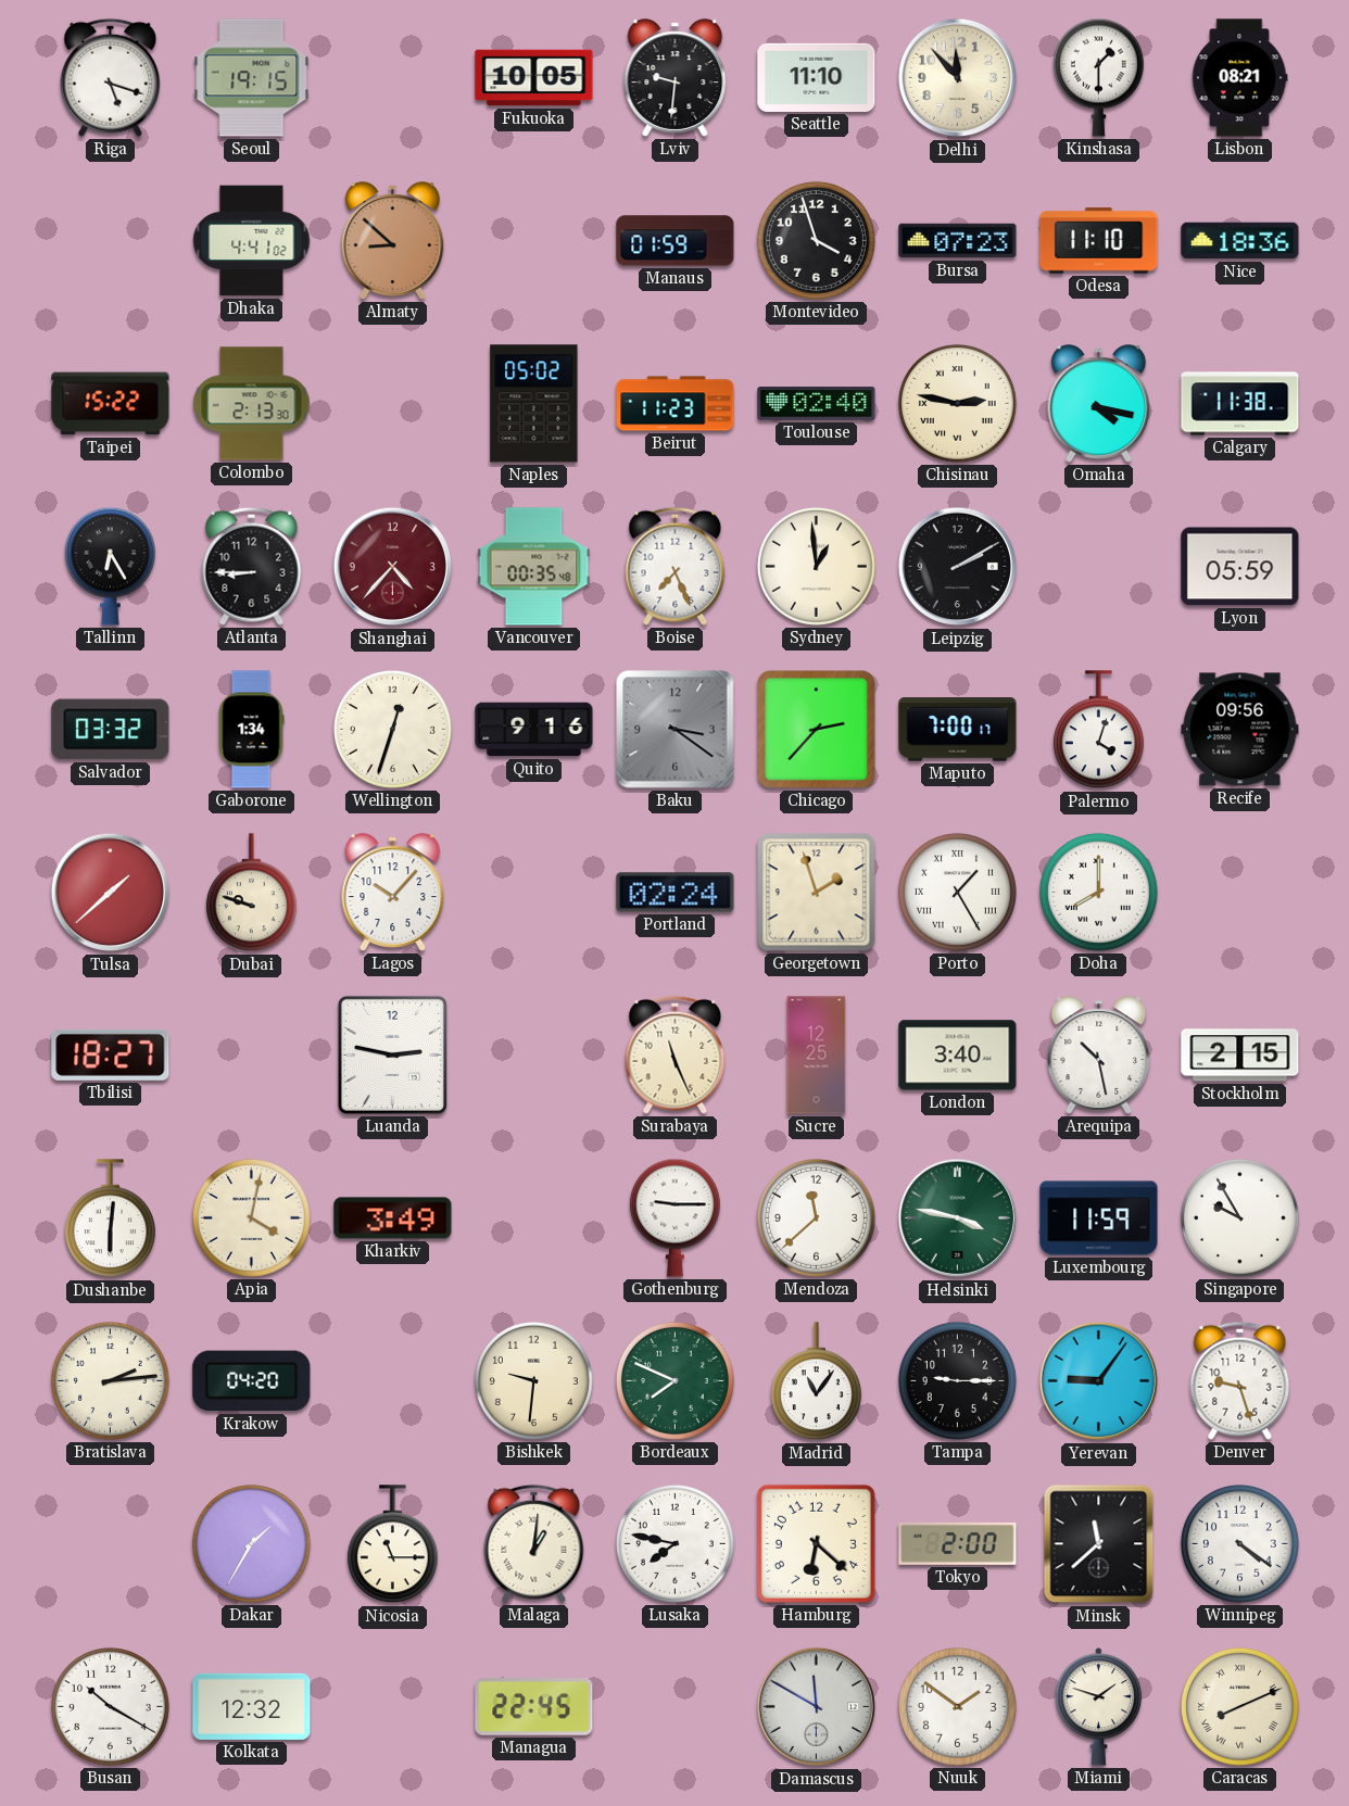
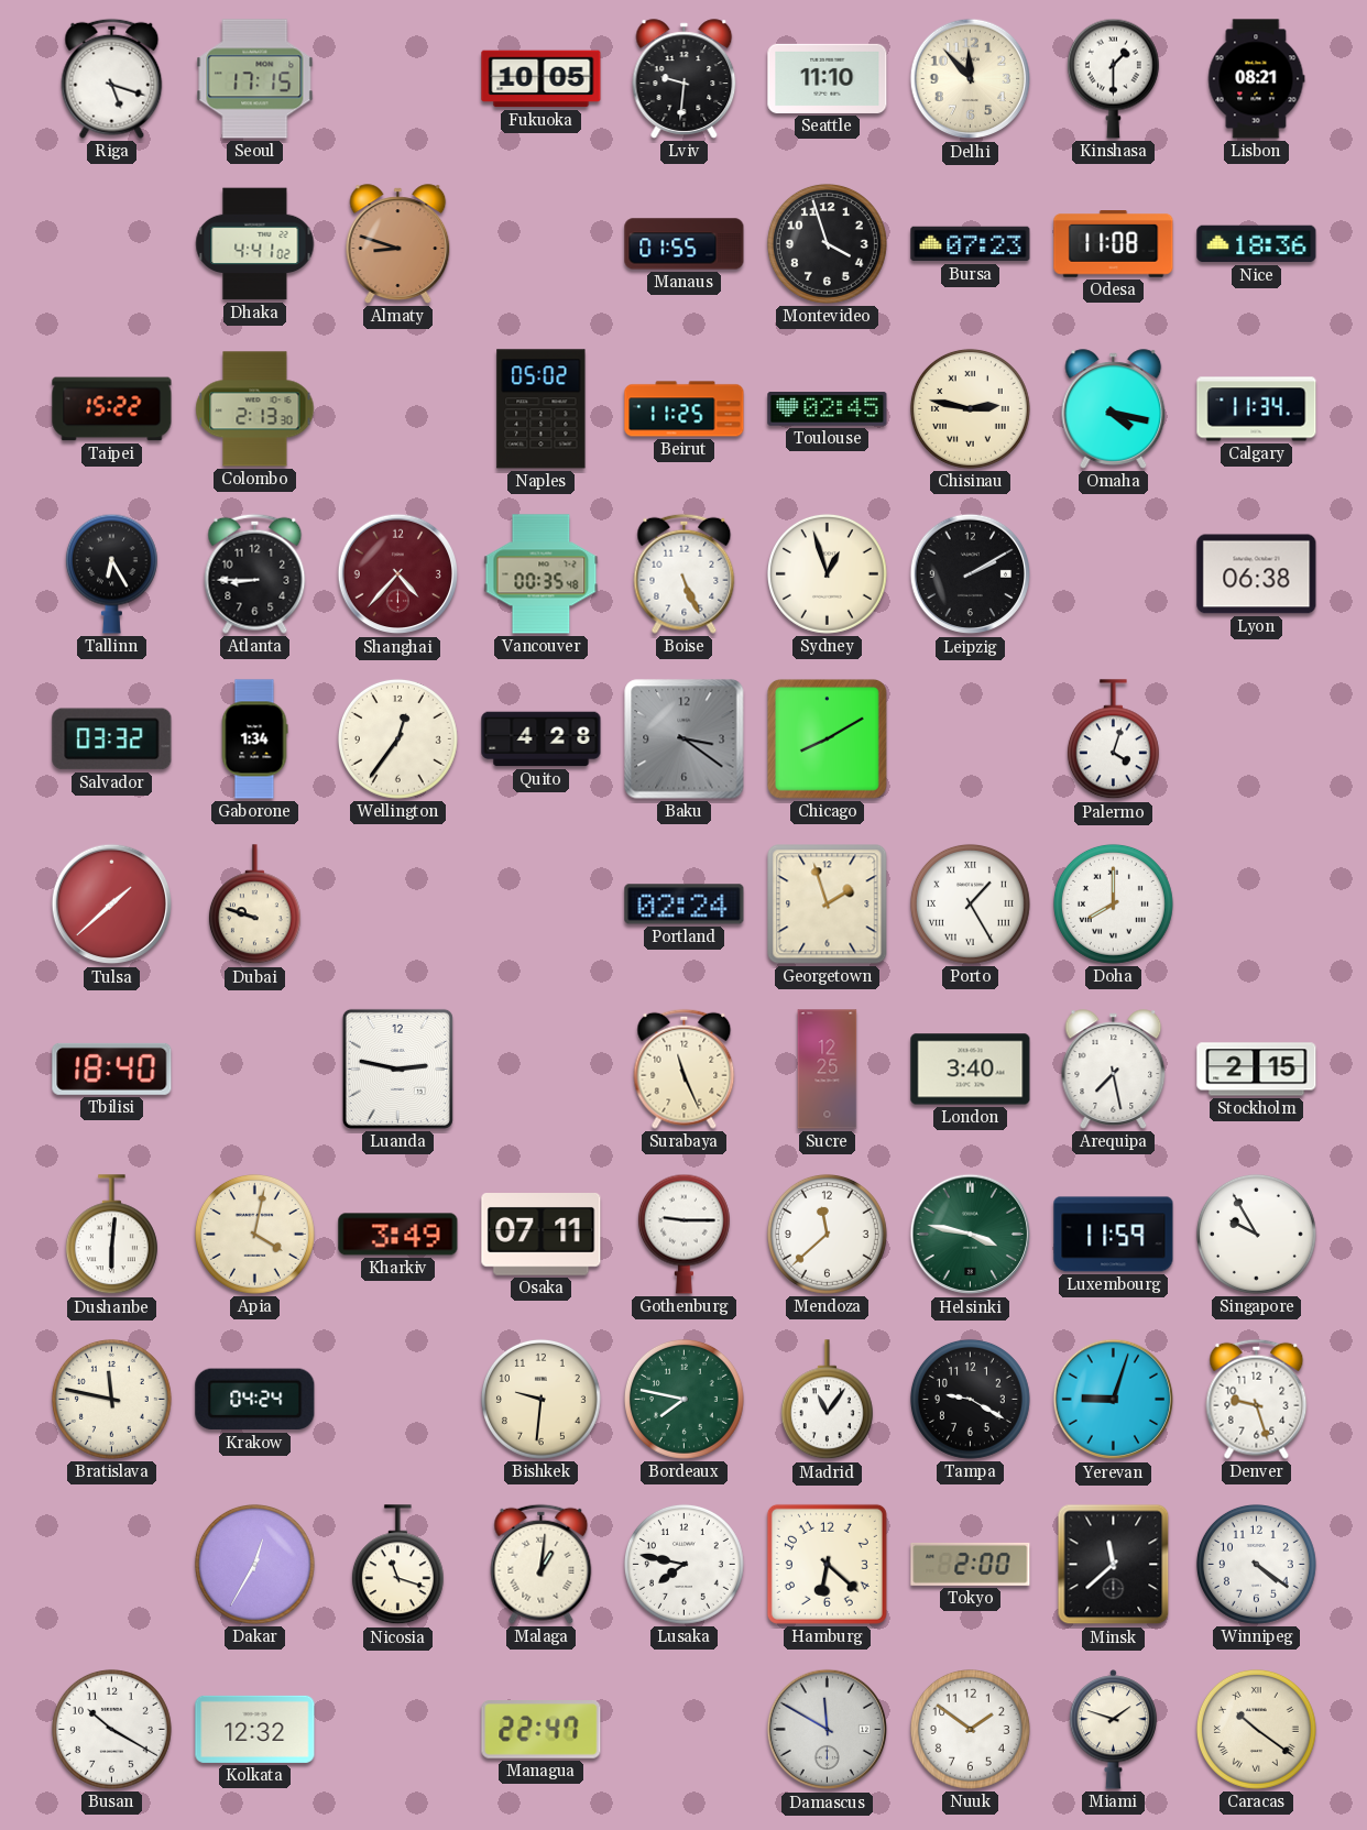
Seoul: 19:15 -> 17:15 (255, 79)
Almaty: 8:52 -> 8:48 (398, 244)
Manaus: 01:59 -> 01:55 (685, 244)
Odesa: 11:10 -> 11:08 (1114, 244)
Beirut: 11:23 -> 11:25 (685, 409)
Toulouse: 02:40 -> 02:45 (828, 409)
Calgary: 11:38 -> 11:34 (1257, 409)
Boise: 7:26 -> 5:26 (685, 573)
Sydney: 12:59 -> 12:57 (827, 573)
Lyon: 05:59 -> 06:38 (1257, 574)
Wellington: 12:33 -> 12:36 (397, 738)
Quito: 9:16 -> 4:28 (542, 739)
Chicago: 2:37 -> 8:10 (828, 739)
Maputo: 7:00 -> none (958, 730)
Recife: 09:56 -> none (1240, 730)
Lagos: 10:07 -> none (393, 893)
Tbilisi: 18:27 -> 18:40 (112, 1069)
Arequipa: 10:28 -> 7:28 (1114, 1070)
Osaka: none -> 07:11 (542, 1235)
Bratislava: 2:14 -> 11:47 (111, 1399)
Krakow: 04:20 -> 04:24 (255, 1400)
Bordeaux: 7:49 -> 7:47 (683, 1399)
Tampa: 9:15 -> 9:20 (970, 1399)
Yerevan: 9:06 -> 9:03 (1114, 1400)
Dakar: 1:35 -> 12:35 (254, 1564)
Nicosia: 11:15 -> 11:18 (397, 1565)
Managua: 22:45 -> 22:47 (542, 1730)
Caracas: 8:11 -> 10:21 (1256, 1729)
